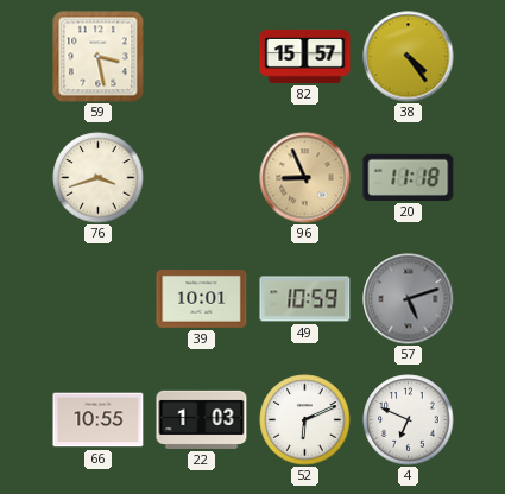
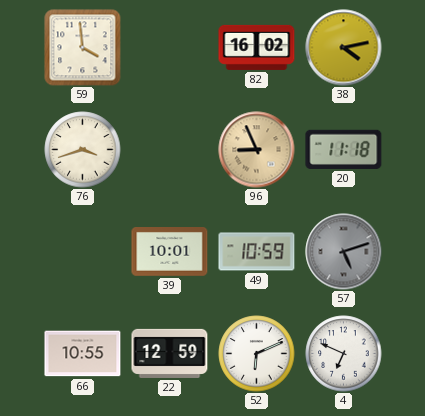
59: 3:28 -> 3:59 (83, 48)
82: 15:57 -> 16:02 (257, 47)
38: 4:24 -> 4:13 (344, 48)
22: 1:03 -> 12:59 (170, 353)
